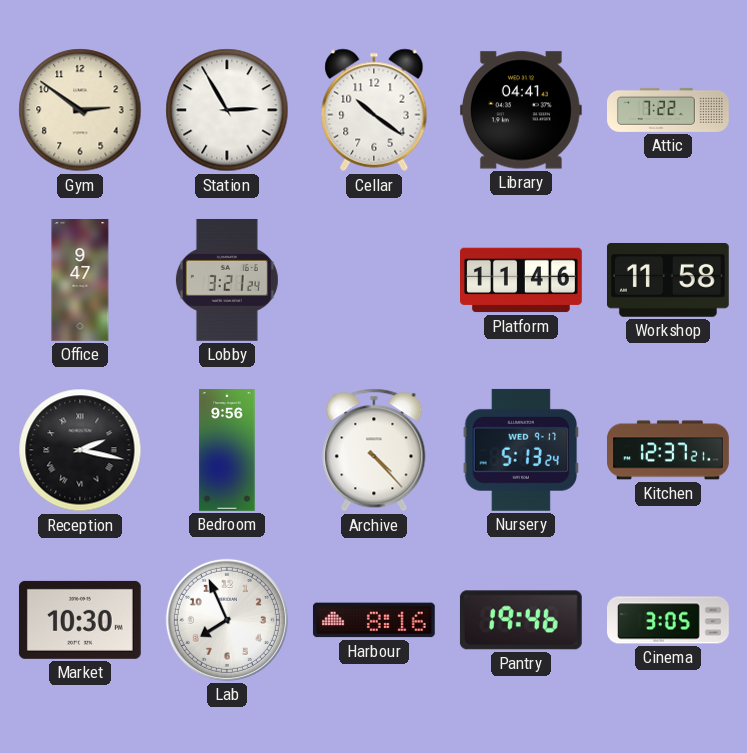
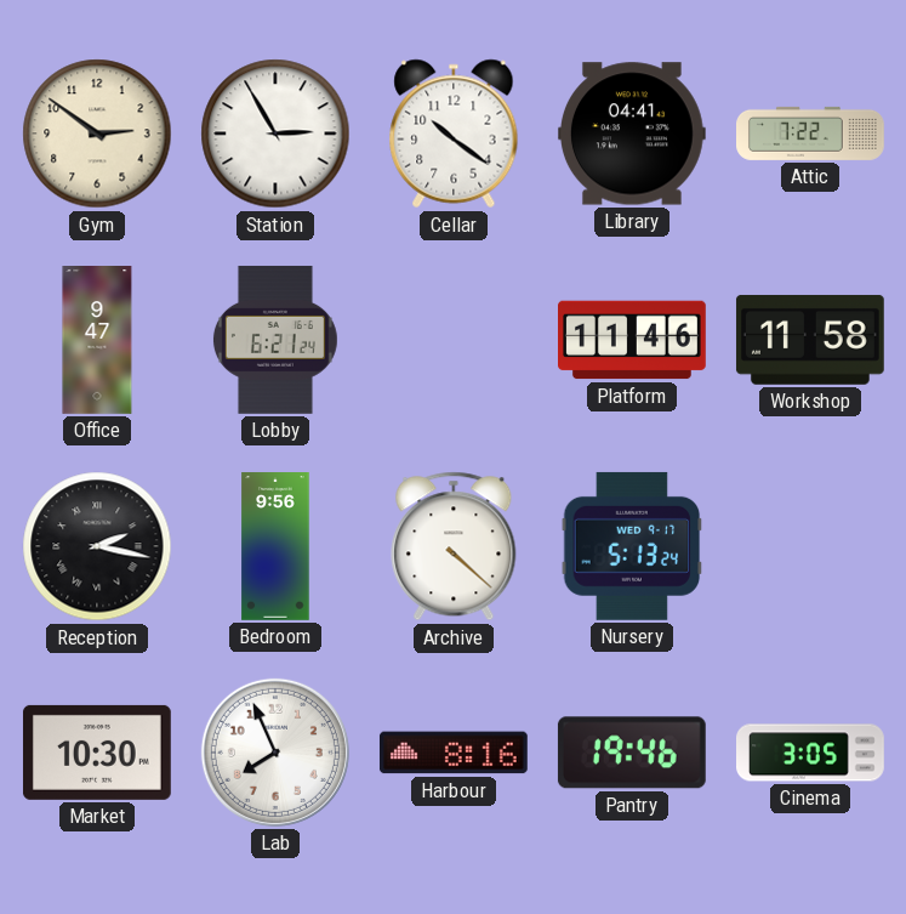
Lobby: 3:21 -> 6:21 (275, 340)
Archive: 4:23 -> 4:22 (454, 546)
Kitchen: 12:37 -> none (669, 450)
